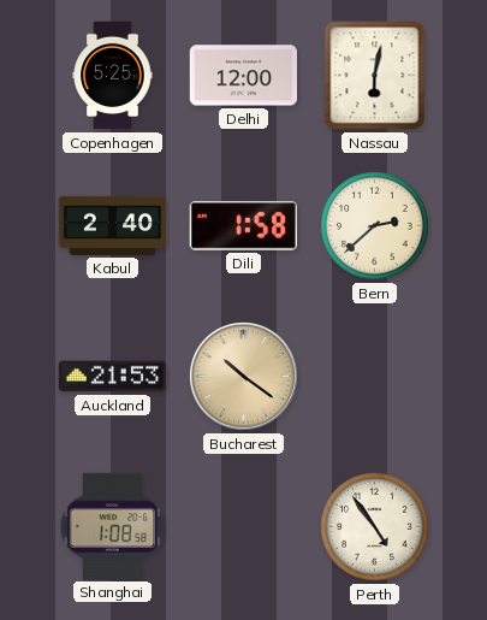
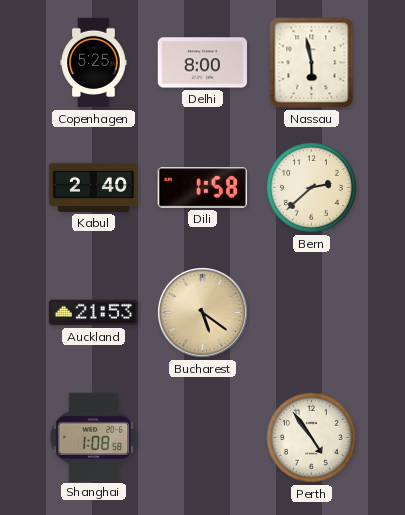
Delhi: 12:00 -> 8:00 (203, 63)
Nassau: 6:02 -> 5:58 (312, 63)
Bucharest: 10:21 -> 5:21 (203, 313)
